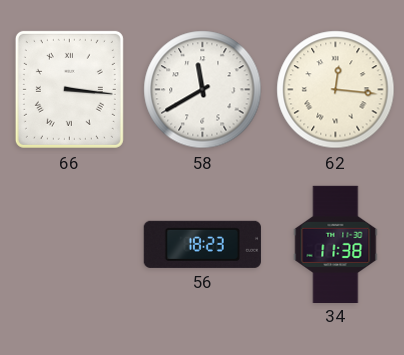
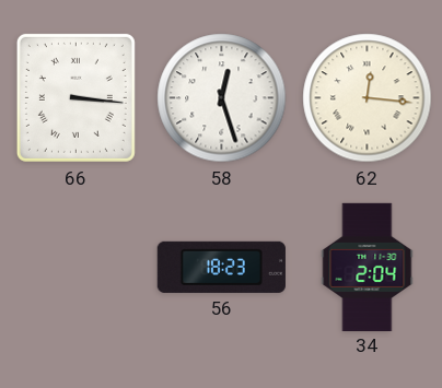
58: 11:40 -> 12:27 (222, 98)
34: 11:38 -> 2:04 (368, 267)
